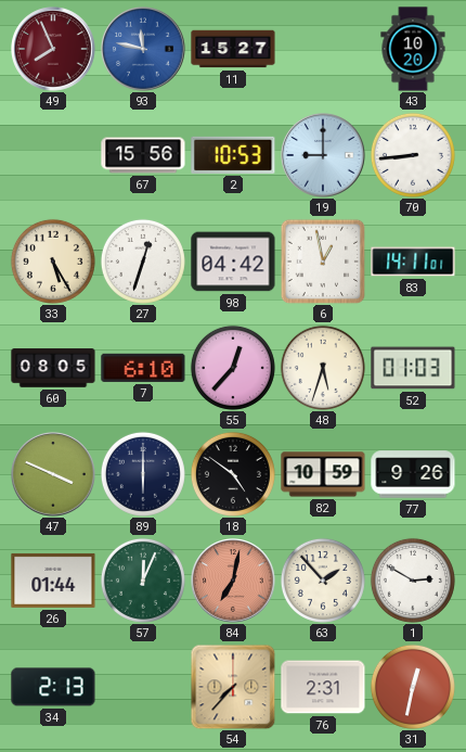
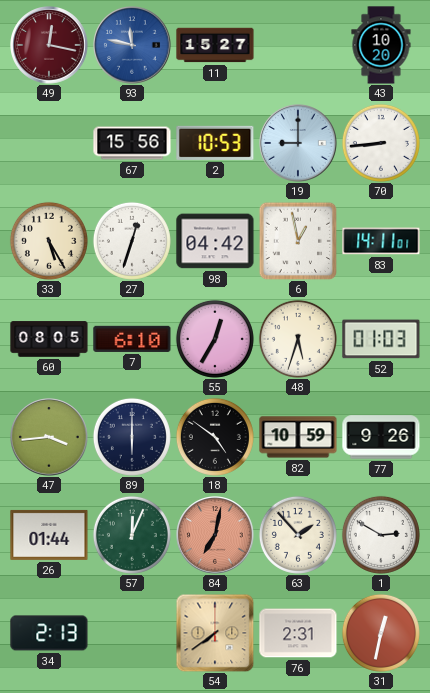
49: 7:56 -> 12:17 (49, 45)
55: 12:37 -> 12:35 (215, 339)
47: 3:49 -> 3:44 (49, 437)
54: 7:37 -> 7:39 (215, 633)
